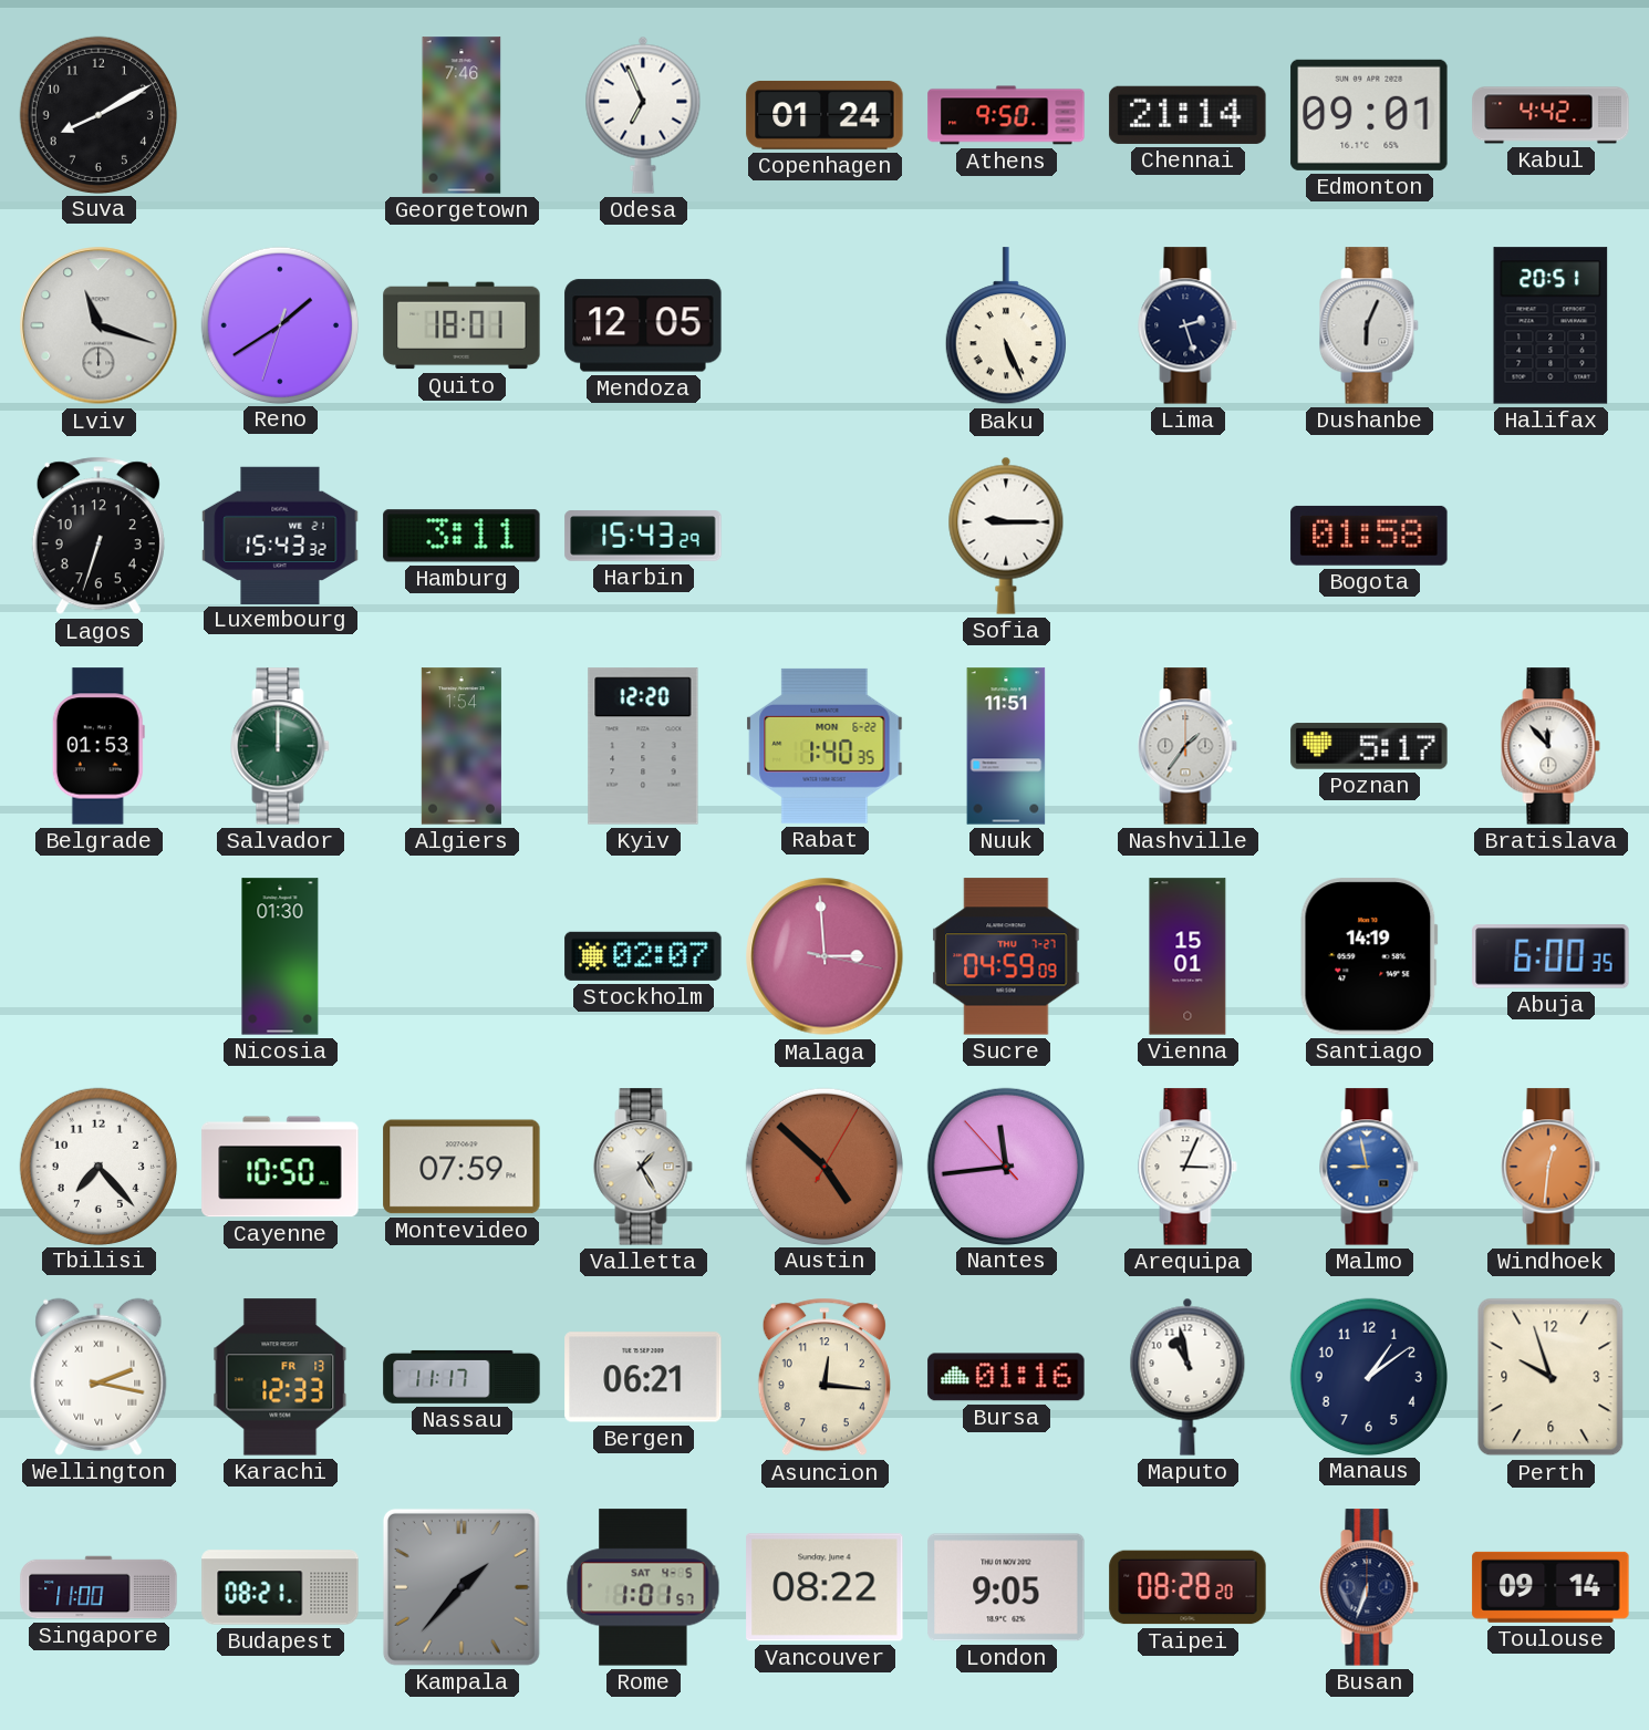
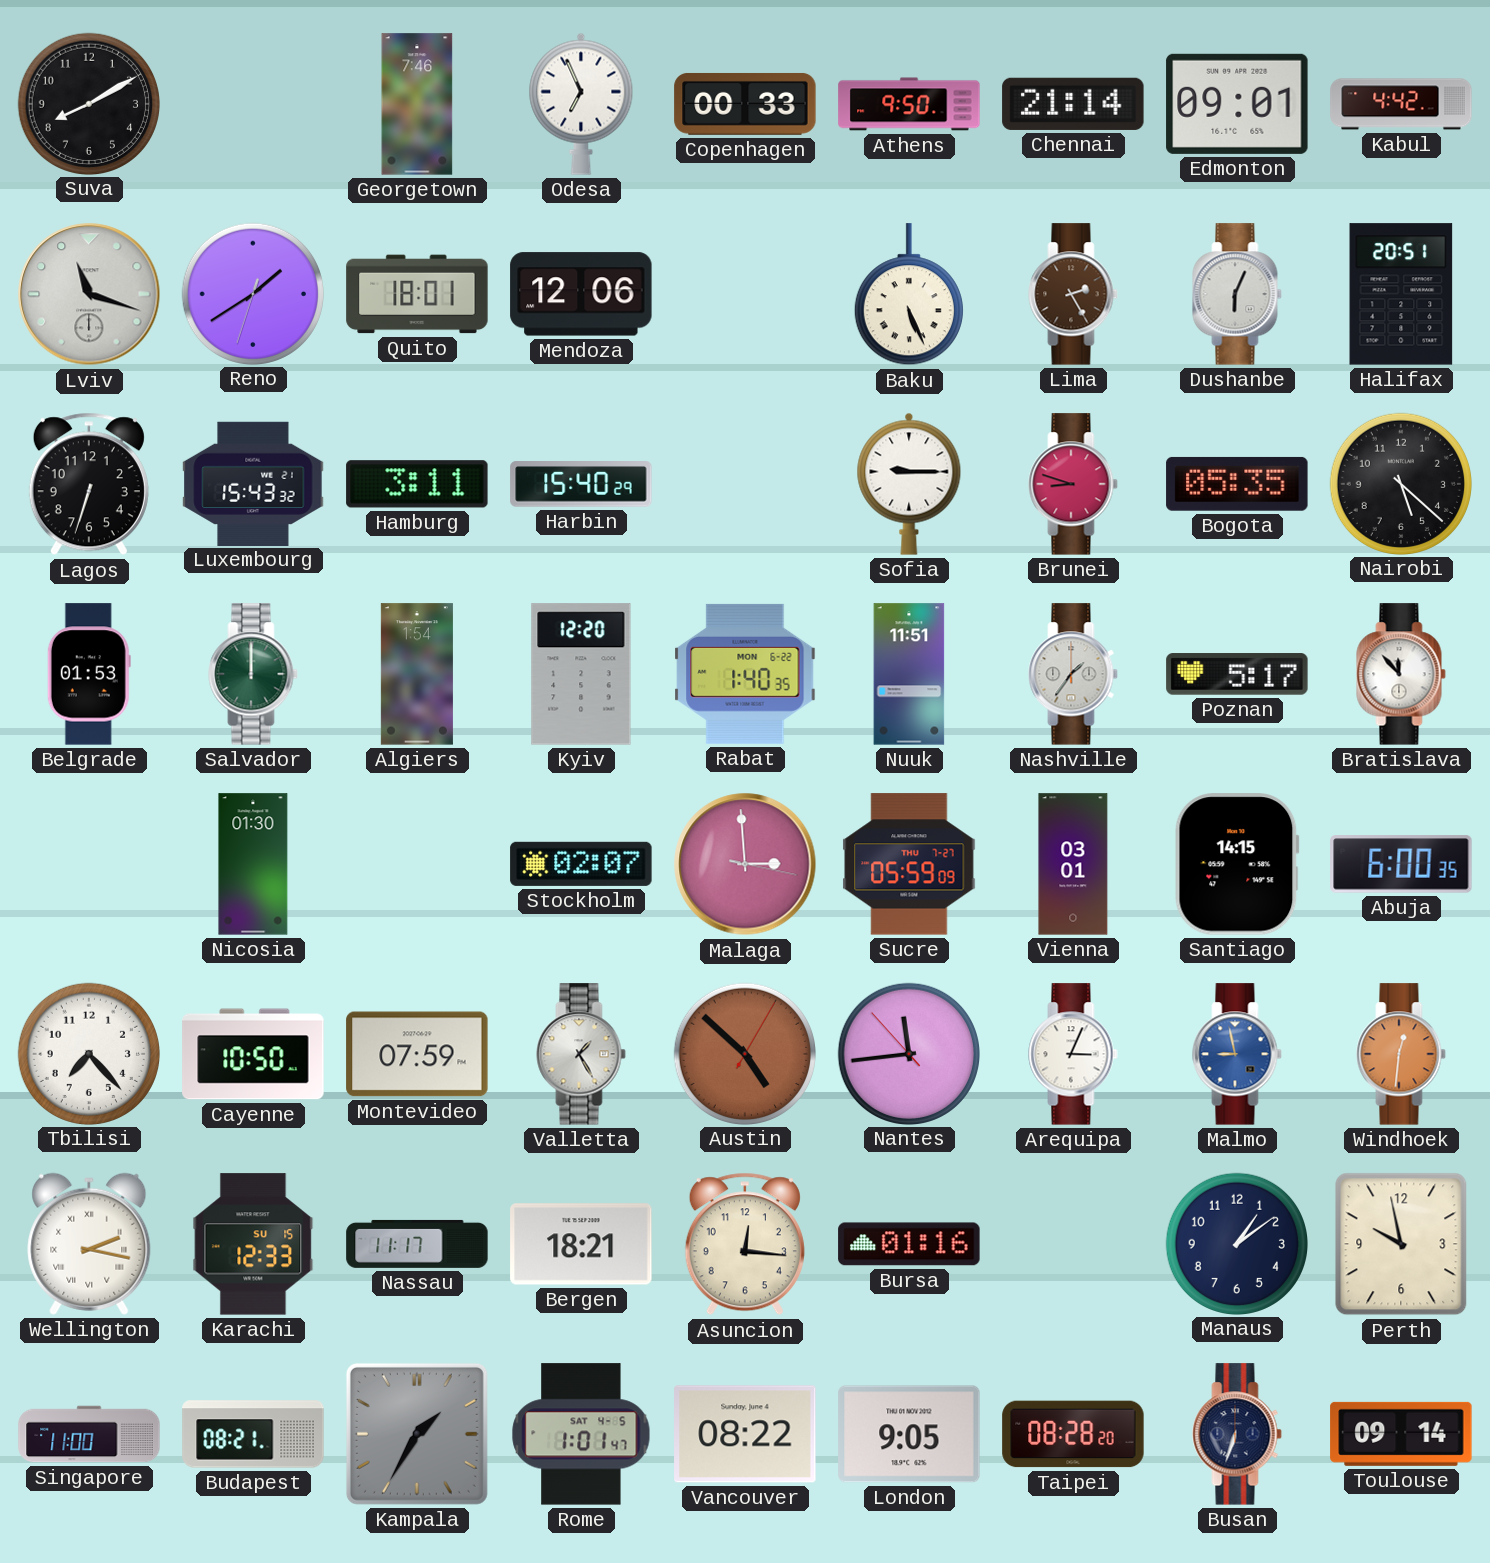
Copenhagen: 01:24 -> 00:33 (745, 104)
Mendoza: 12:05 -> 12:06 (581, 294)
Lima: 2:27 -> 2:25 (1073, 294)
Lima dial: navy -> brown (1073, 294)
Harbin: 15:43 -> 15:40 (581, 484)
Brunei: none -> 8:48 (1073, 484)
Bogota: 01:58 -> 05:35 (1237, 484)
Nairobi: none -> 5:22 (1400, 483)
Sucre: 04:59 -> 05:59 (909, 864)
Vienna: 15:01 -> 03:01 (1073, 864)
Santiago: 14:19 -> 14:15 (1237, 864)
Karachi date: FR 13 -> SU 15 (253, 1244)
Bergen: 06:21 -> 18:21 (581, 1244)
Maputo: 10:58 -> none (1188, 1377)
Perth: 9:57 -> 9:58 (1401, 1244)
Kampala: 1:37 -> 1:35 (417, 1434)
Rome: 1:01:57 -> 1:01:47 (581, 1434)
